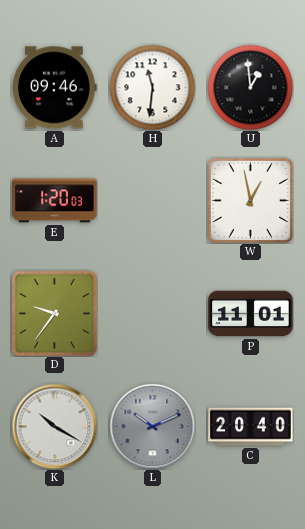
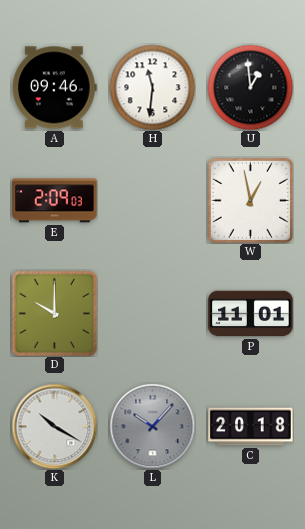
E: 1:20 -> 2:09 (55, 201)
D: 9:36 -> 10:00 (54, 313)
L: 10:11 -> 10:07 (152, 426)
C: 20:40 -> 20:18 (251, 427)
